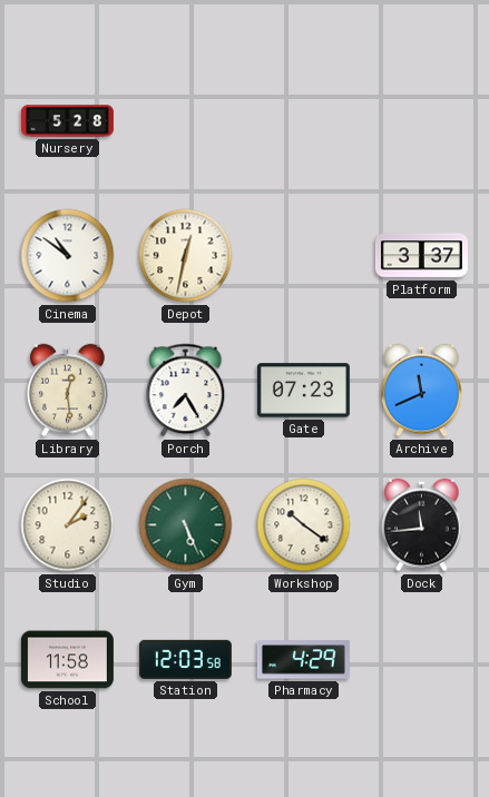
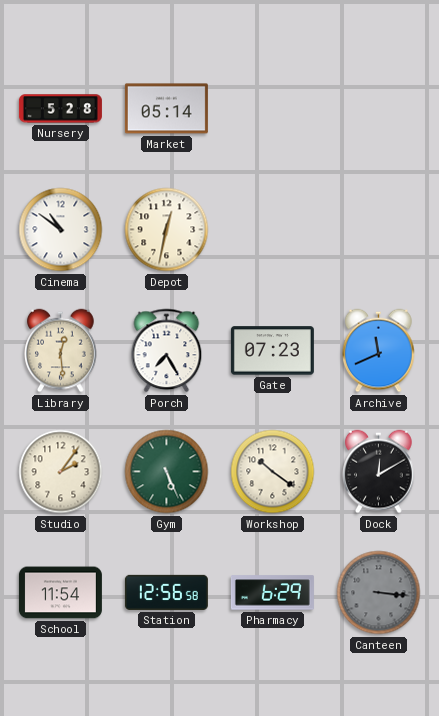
Market: none -> 05:14 (166, 109)
Platform: 3:37 -> none (421, 256)
Dock: 11:44 -> 12:10 (379, 472)
School: 11:58 -> 11:54 (60, 593)
Station: 12:03 -> 12:56 (166, 592)
Pharmacy: 4:29 -> 6:29 (272, 593)
Canteen: none -> 3:16 (379, 593)
